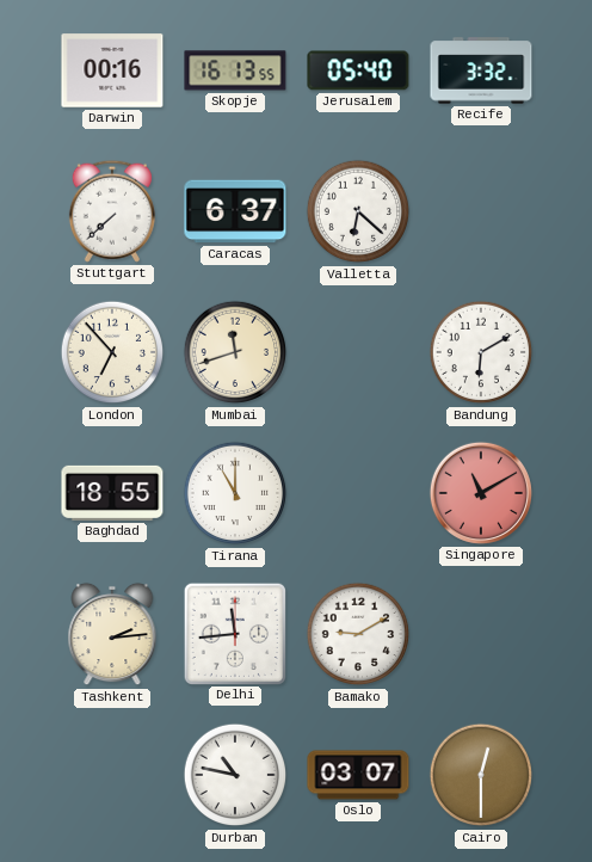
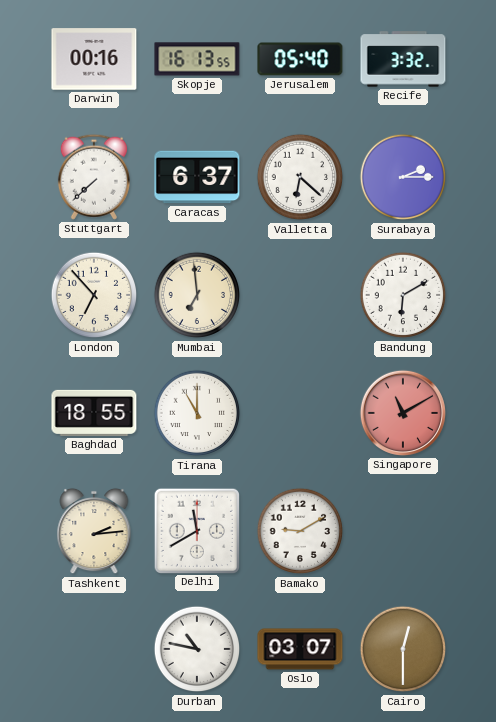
Surabaya: none -> 2:15 (403, 177)
Mumbai: 11:42 -> 6:59 (197, 295)
Delhi: 11:44 -> 11:40 (196, 530)
